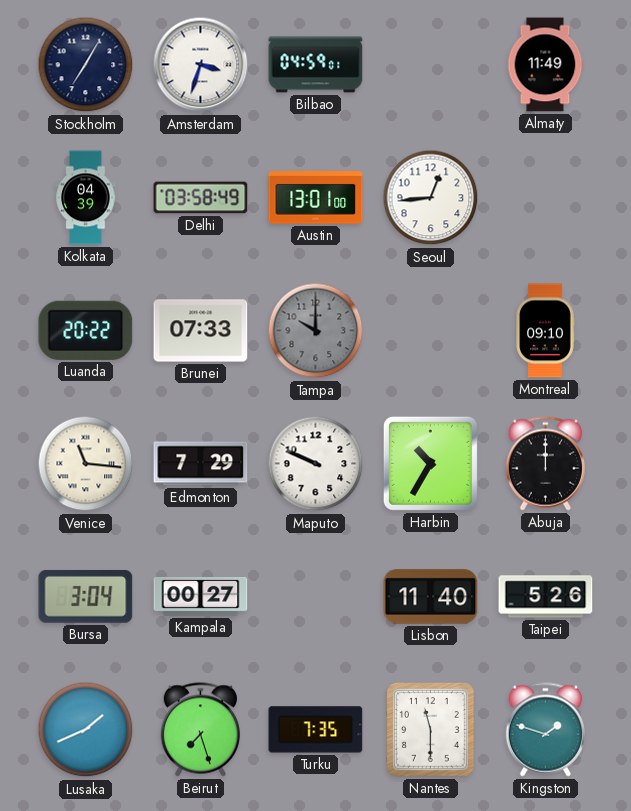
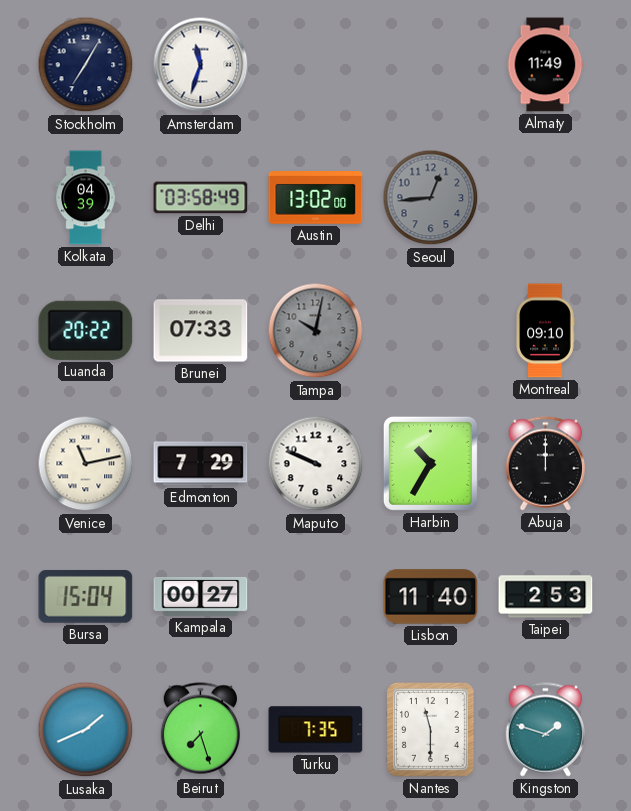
Amsterdam: 3:33 -> 11:33 (201, 65)
Bilbao: 04:59 -> none (316, 65)
Austin: 13:01 -> 13:02 (316, 198)
Seoul dial: white -> grey (431, 198)
Tampa: 10:00 -> 10:02 (316, 331)
Venice: 11:16 -> 11:13 (86, 464)
Bursa: 3:04 -> 15:04 (86, 596)
Taipei: 5:26 -> 2:53 (546, 597)
